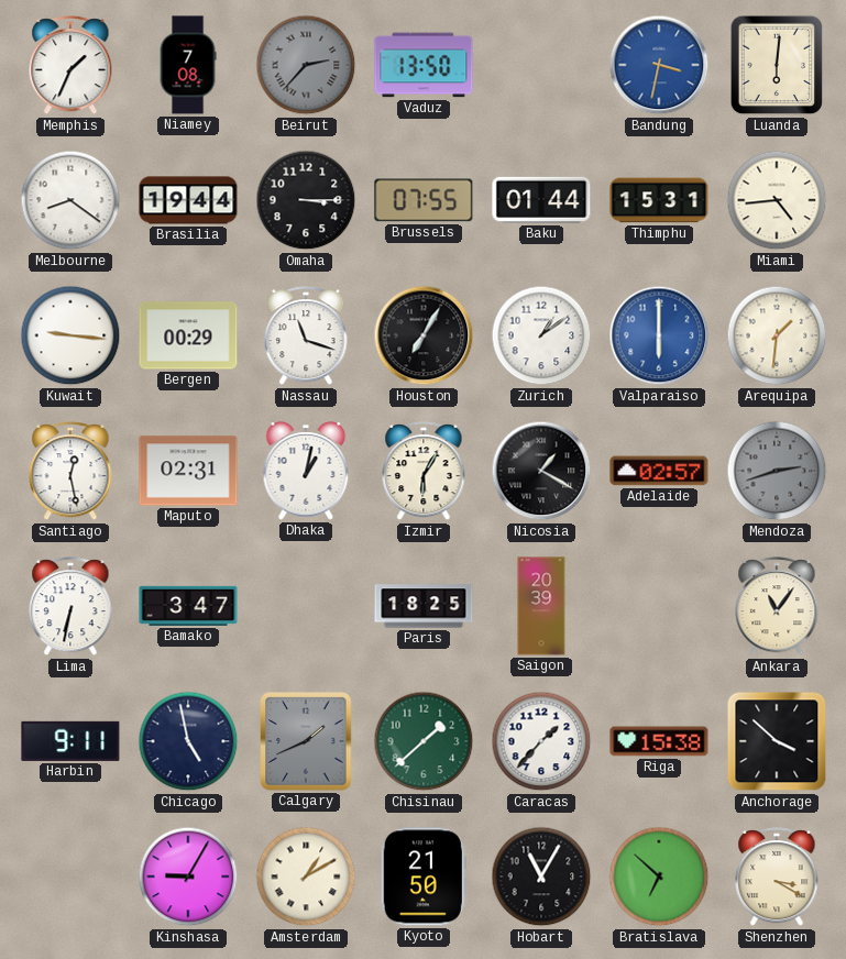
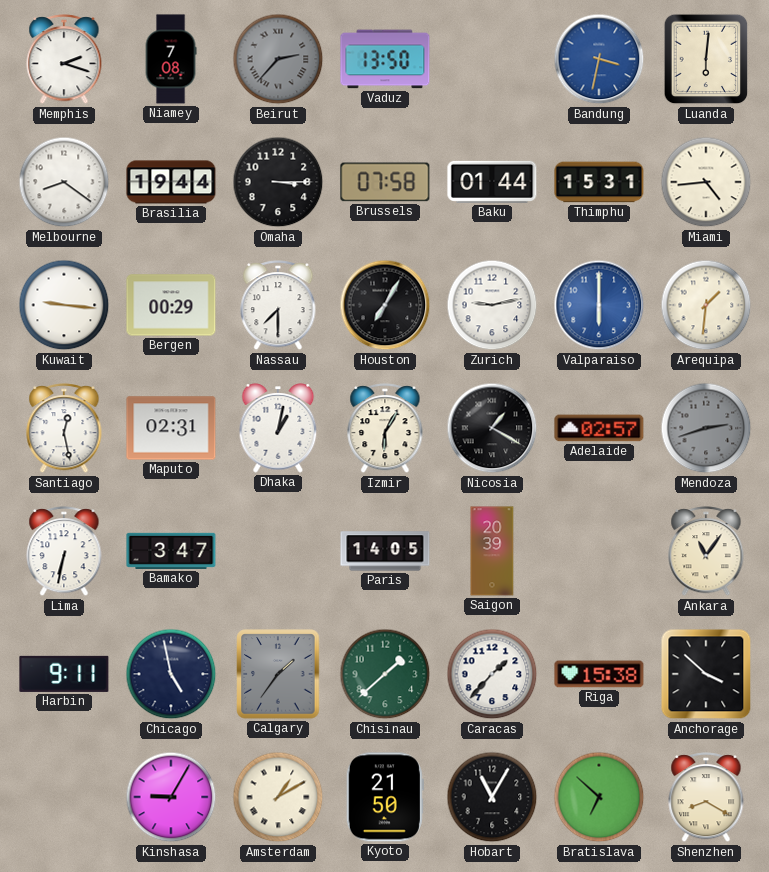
Memphis: 1:34 -> 2:18 (64, 60)
Brussels: 07:55 -> 07:58 (385, 182)
Nassau: 11:18 -> 7:30 (278, 306)
Zurich: 1:09 -> 9:13 (492, 305)
Paris: 18:25 -> 14:05 (385, 551)
Calgary: 1:41 -> 1:36 (278, 674)
Shenzhen: 3:20 -> 8:20 (706, 798)
